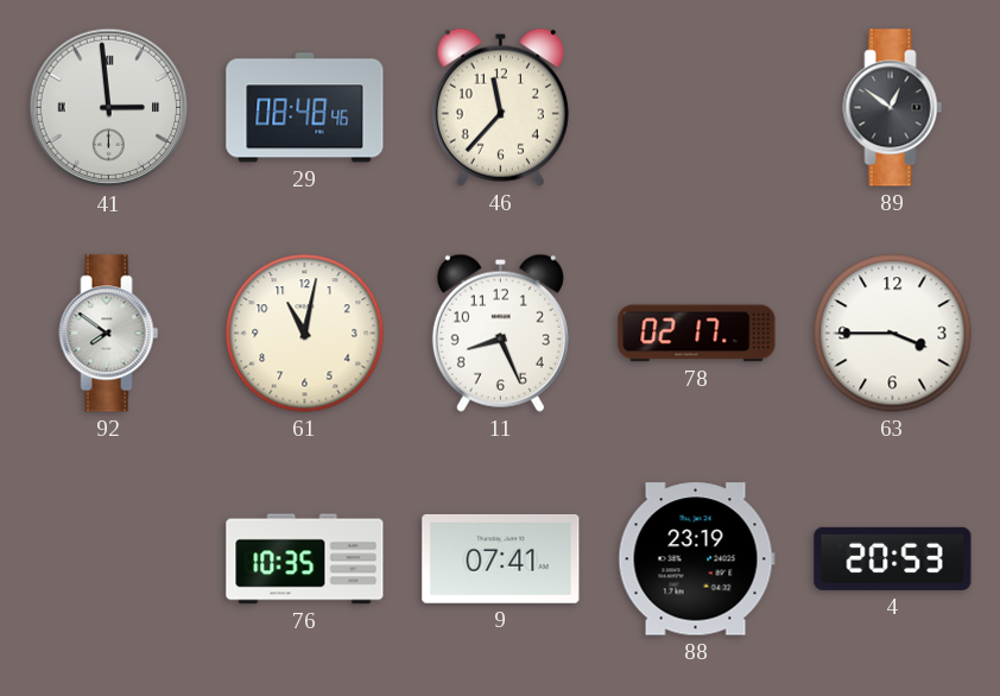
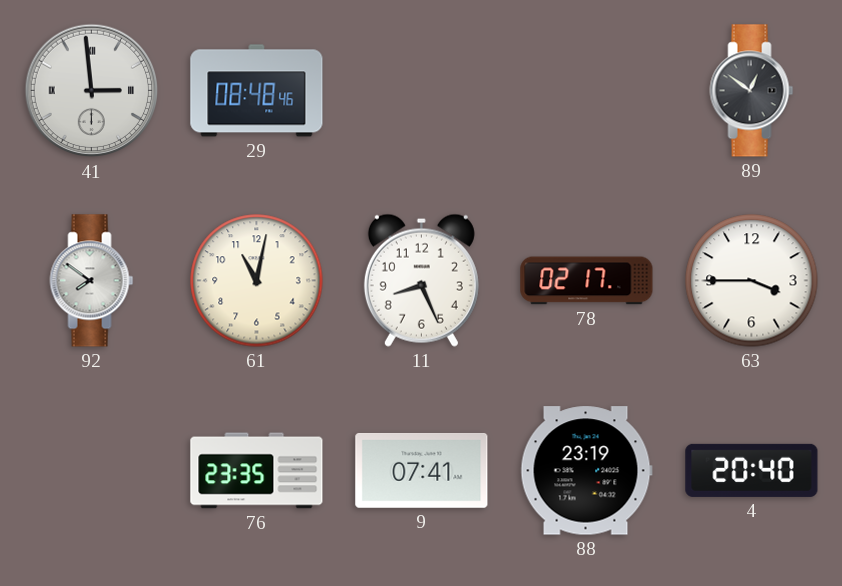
46: 11:37 -> none (500, 107)
76: 10:35 -> 23:35 (257, 471)
4: 20:53 -> 20:40 (752, 470)
